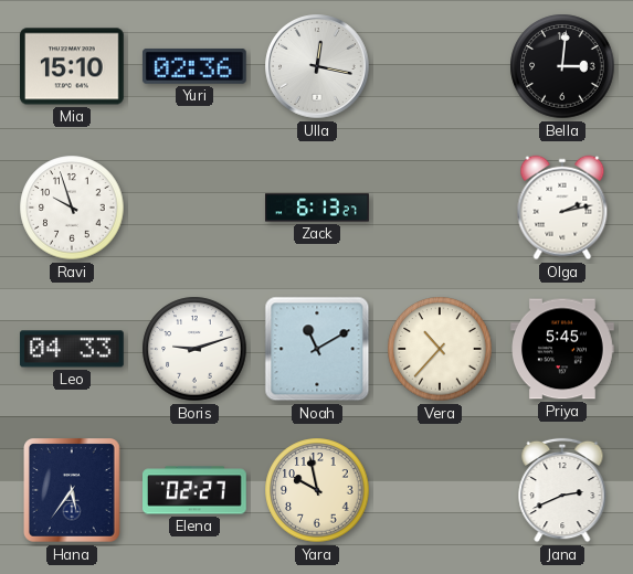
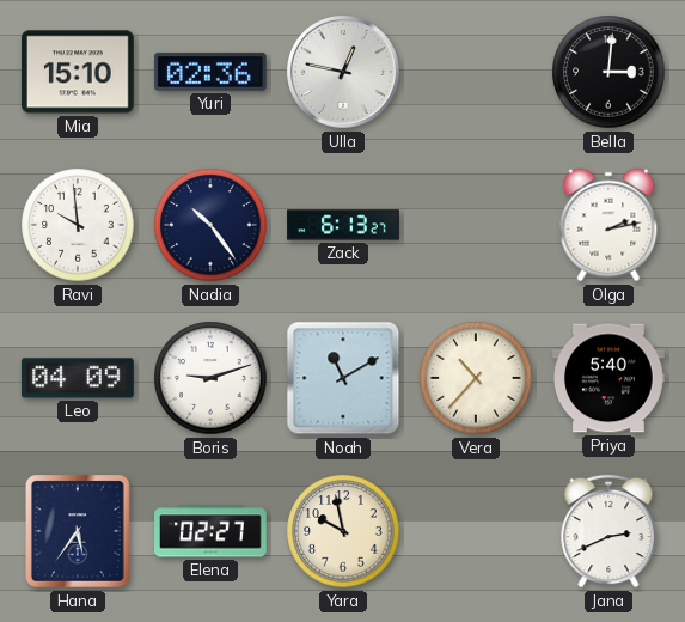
Ulla: 12:17 -> 12:47 (343, 72)
Ravi: 9:57 -> 9:59 (78, 225)
Nadia: none -> 10:24 (210, 225)
Leo: 04:33 -> 04:09 (78, 378)
Priya: 5:45 -> 5:40 (610, 378)
